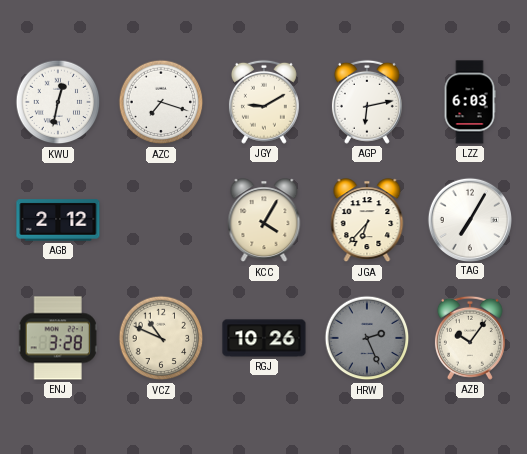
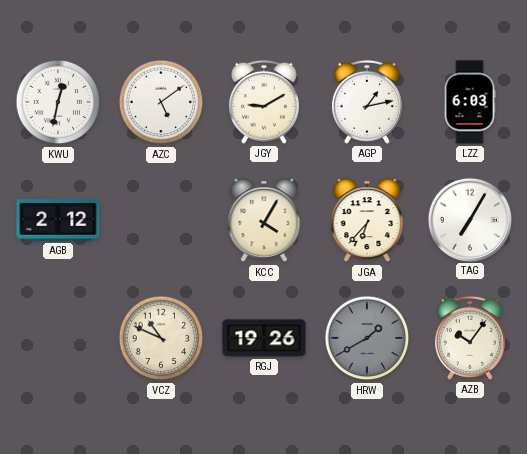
AZC: 7:18 -> 5:09 (161, 102)
AGP: 6:13 -> 1:13 (367, 102)
ENJ: 3:28 -> none (58, 338)
RGJ: 10:26 -> 19:26 (264, 338)
HRW: 2:26 -> 1:40 (367, 338)
